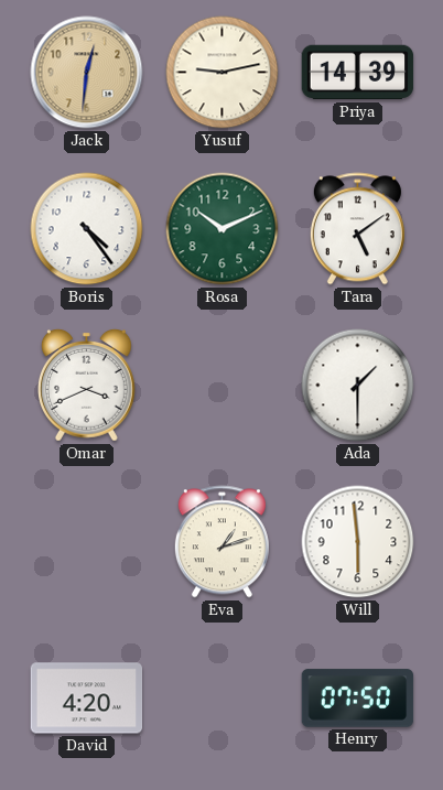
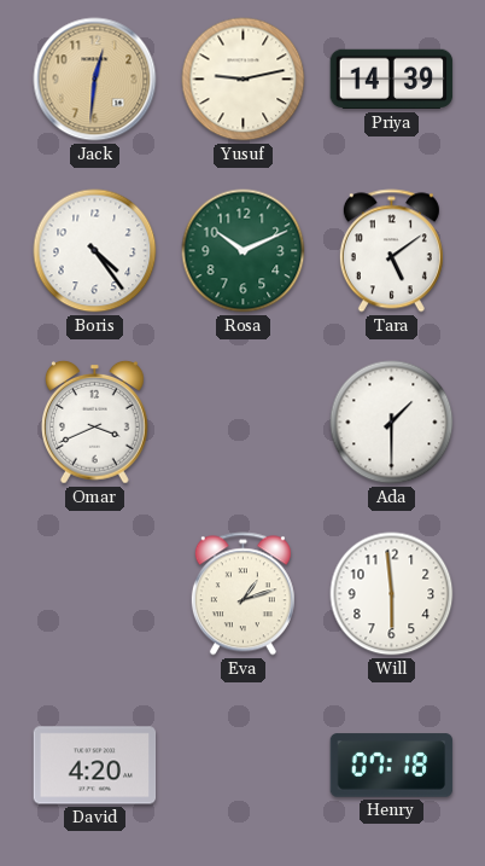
Henry: 07:50 -> 07:18 (392, 766)
